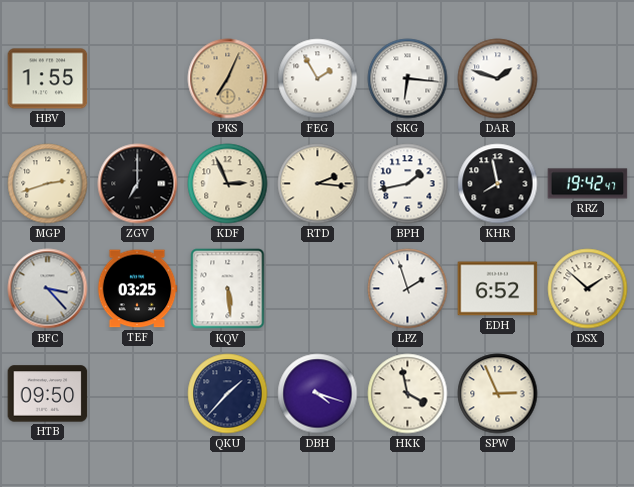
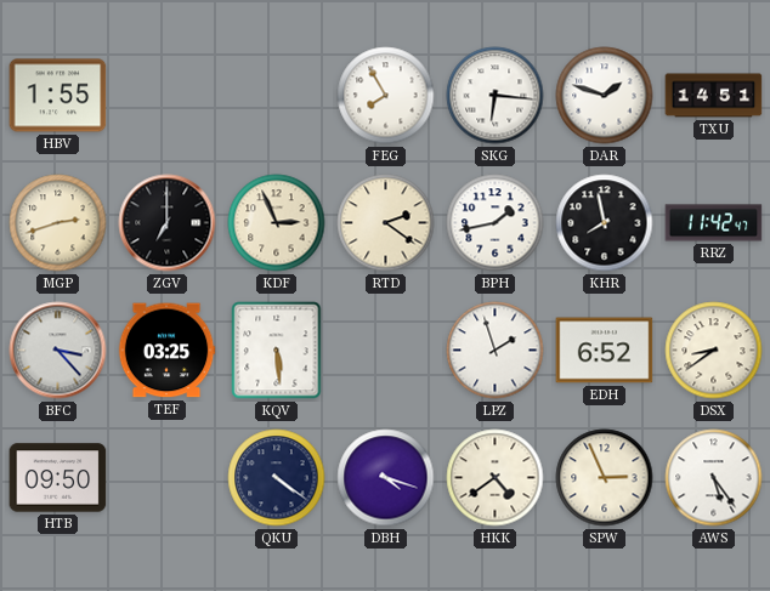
PKS: 7:04 -> none (228, 79)
FEG: 1:55 -> 7:55 (386, 96)
TXU: none -> 14:51 (714, 96)
RTD: 2:16 -> 2:21 (386, 223)
RRZ: 19:42 -> 11:42 (714, 223)
DSX: 1:52 -> 8:39 (714, 351)
QKU: 1:37 -> 4:21 (277, 478)
HKK: 3:58 -> 4:39 (496, 478)
AWS: none -> 5:24 (714, 478)
